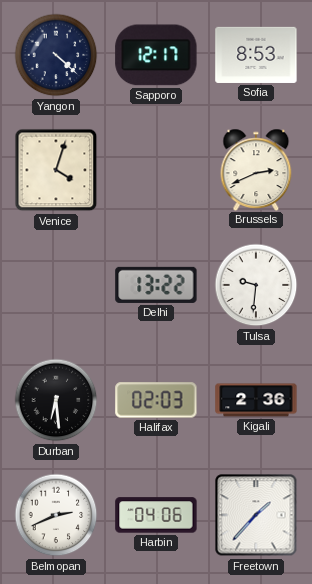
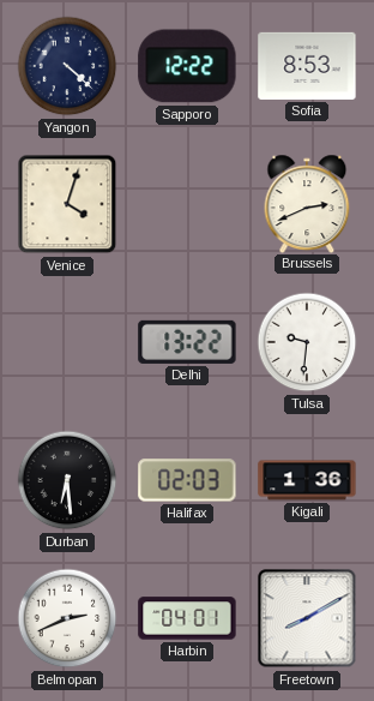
Sapporo: 12:17 -> 12:22 (187, 66)
Kigali: 2:36 -> 1:36 (307, 480)
Harbin: 04:06 -> 04:01 (187, 618)
Freetown: 1:37 -> 8:10 (307, 618)
